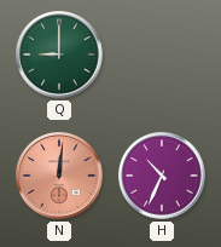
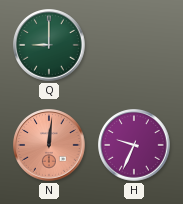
H: 10:34 -> 9:34 (134, 145)
